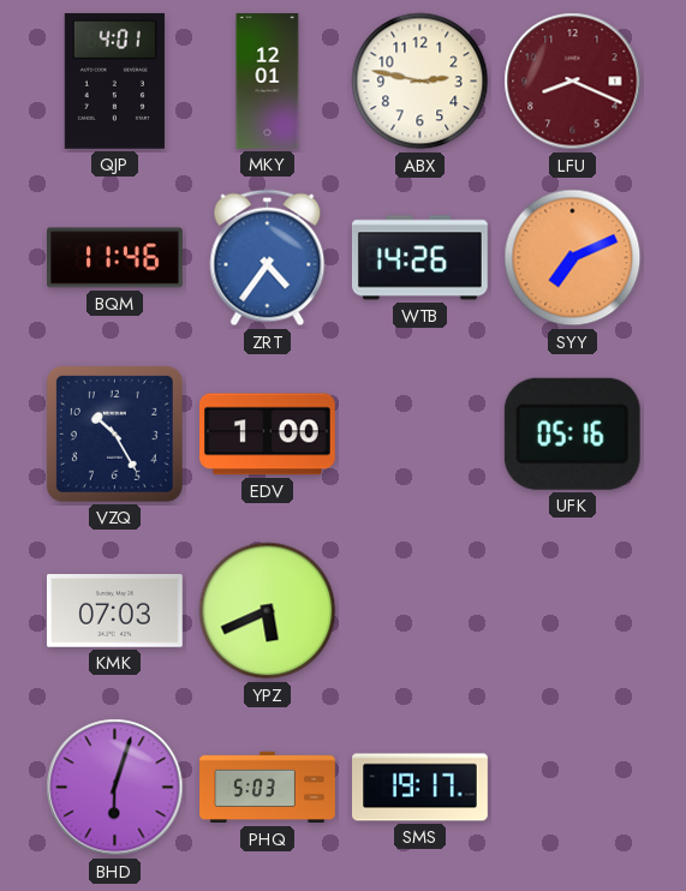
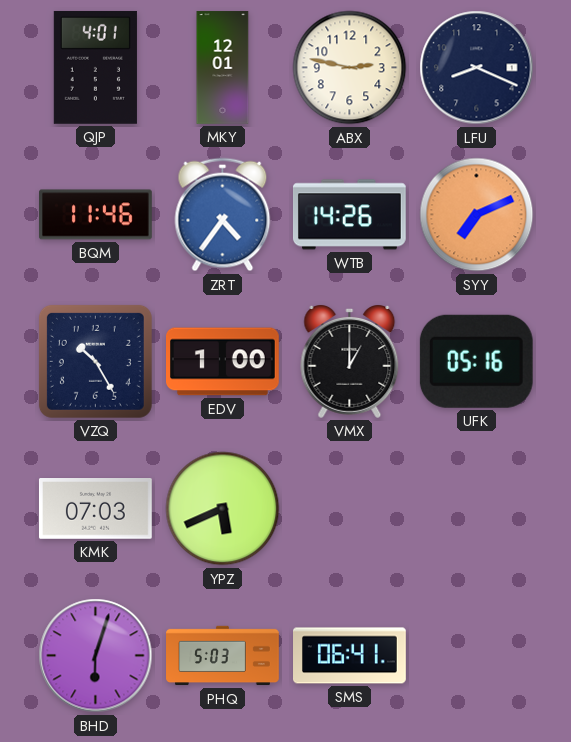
LFU dial: burgundy -> navy (477, 68)
VMX: none -> 1:00 (350, 362)
SMS: 19:17 -> 06:41 (350, 656)
